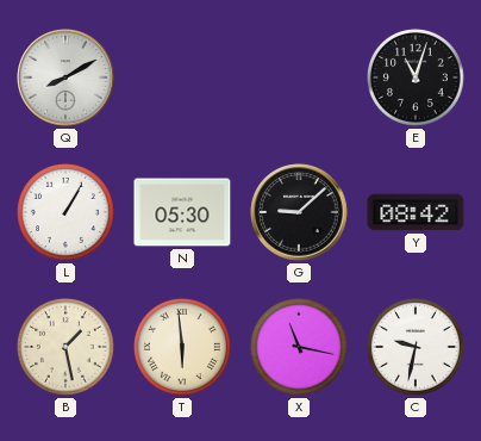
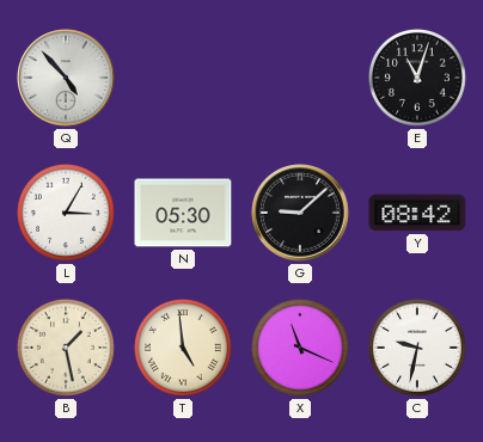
Q: 8:10 -> 4:53 (66, 78)
L: 1:05 -> 3:05 (66, 213)
T: 5:59 -> 4:59 (183, 348)
X: 11:17 -> 11:19 (300, 348)
